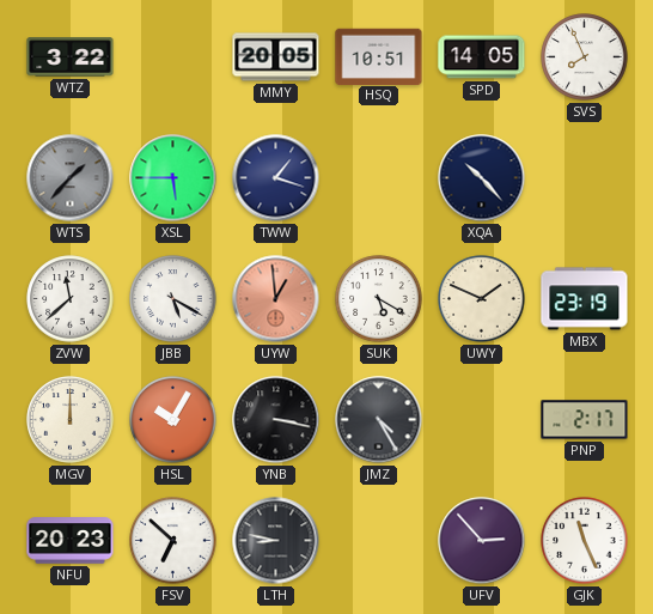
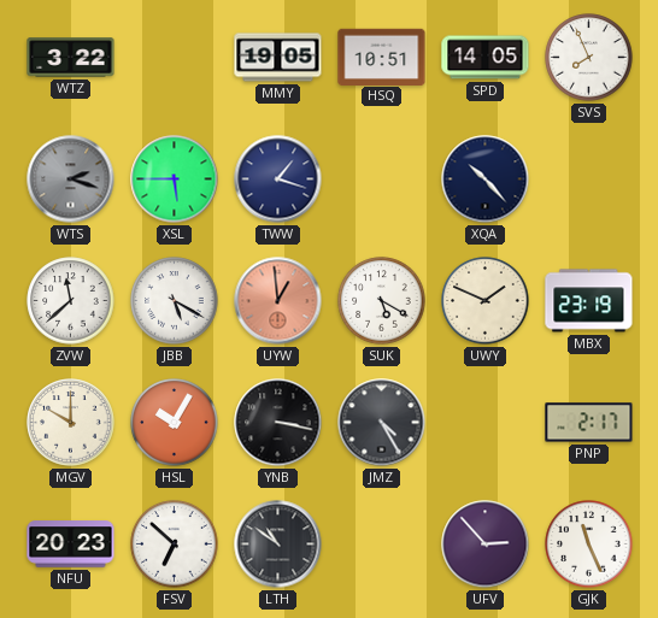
MMY: 20:05 -> 19:05 (278, 58)
WTS: 1:37 -> 2:18 (71, 179)
MGV: 12:00 -> 10:00 (71, 423)
LTH: 8:47 -> 10:51 (278, 545)
